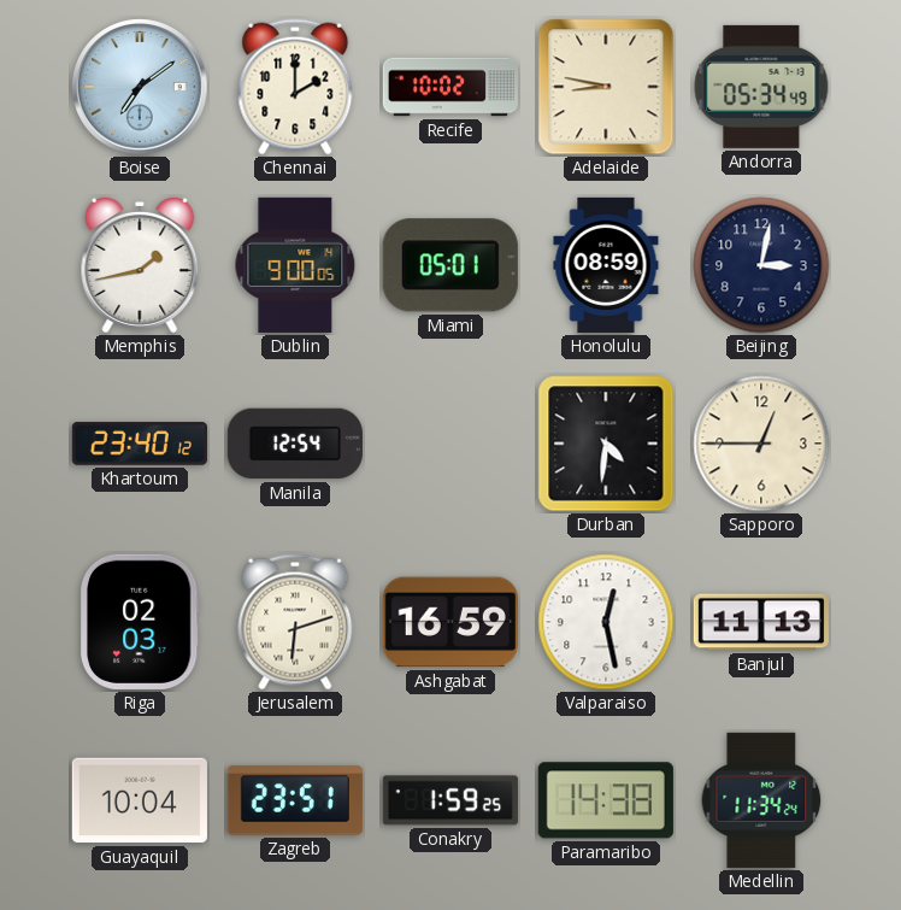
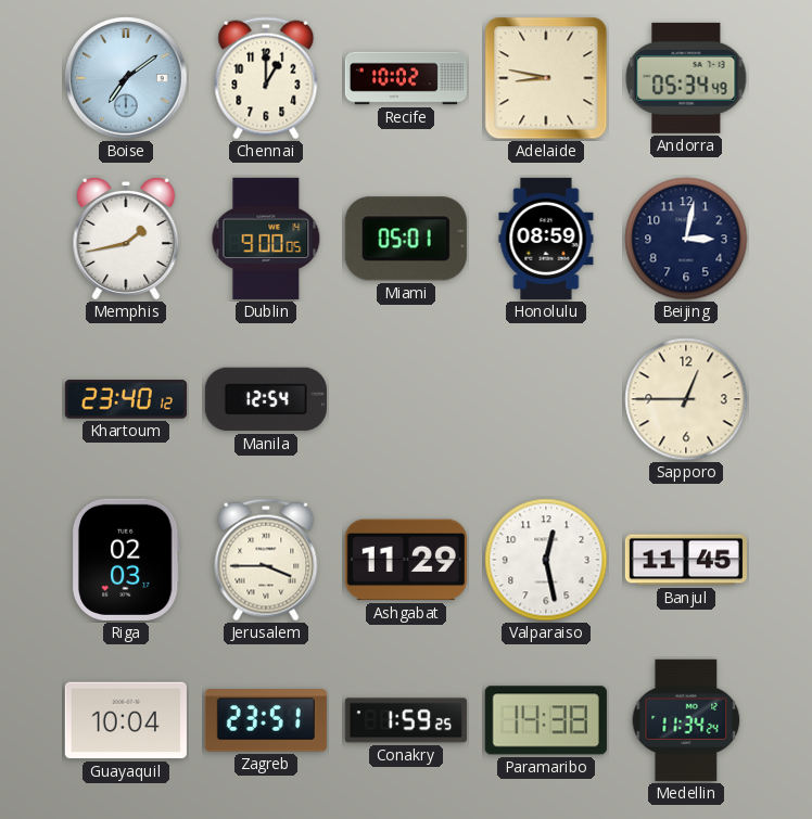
Chennai: 2:00 -> 1:00 (266, 78)
Durban: 4:31 -> none (606, 444)
Jerusalem: 6:12 -> 3:45 (266, 560)
Ashgabat: 16:59 -> 11:29 (406, 560)
Banjul: 11:13 -> 11:45 (686, 560)
